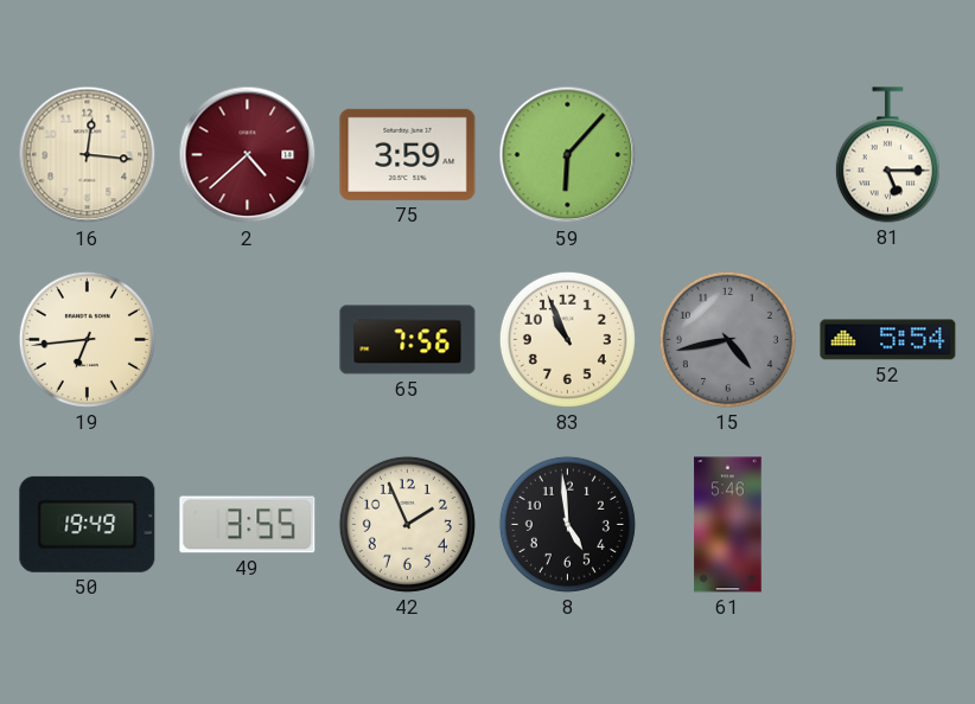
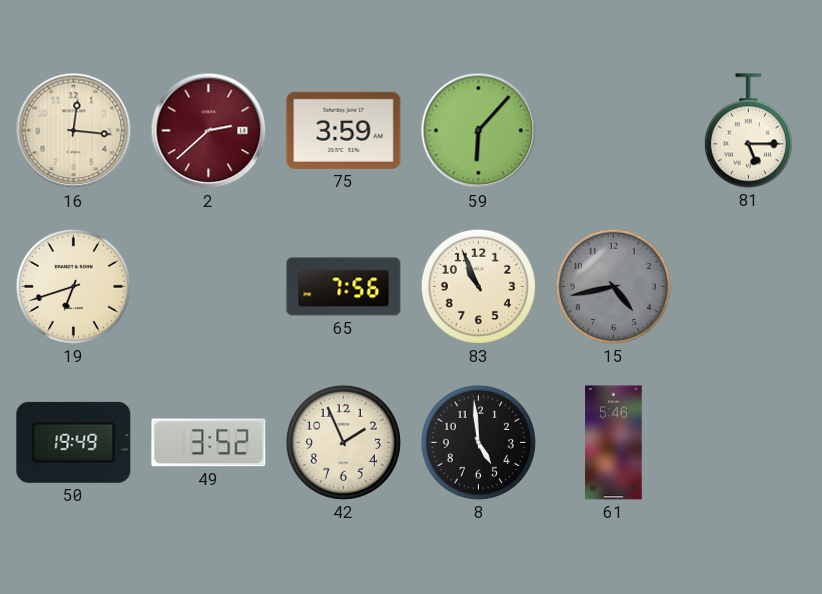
2: 4:38 -> 2:38 (209, 131)
19: 6:44 -> 6:42 (73, 286)
52: 5:54 -> none (888, 340)
49: 3:55 -> 3:52 (209, 443)
